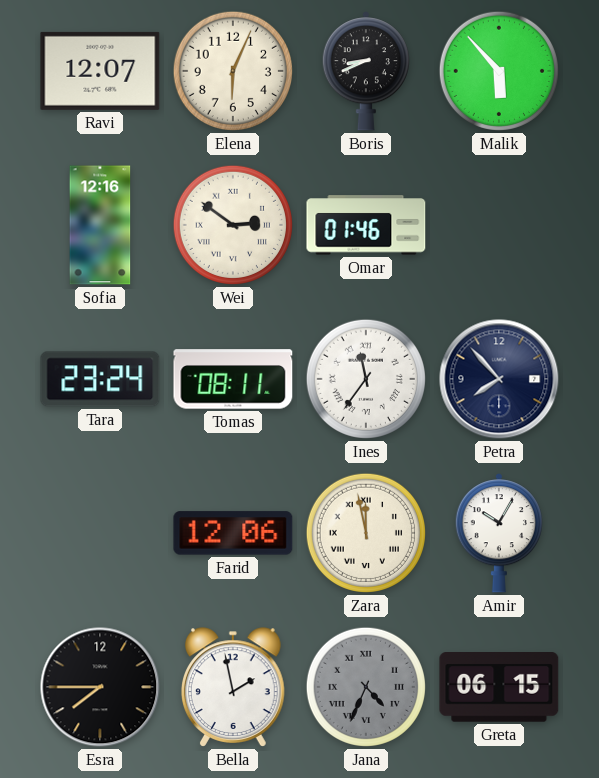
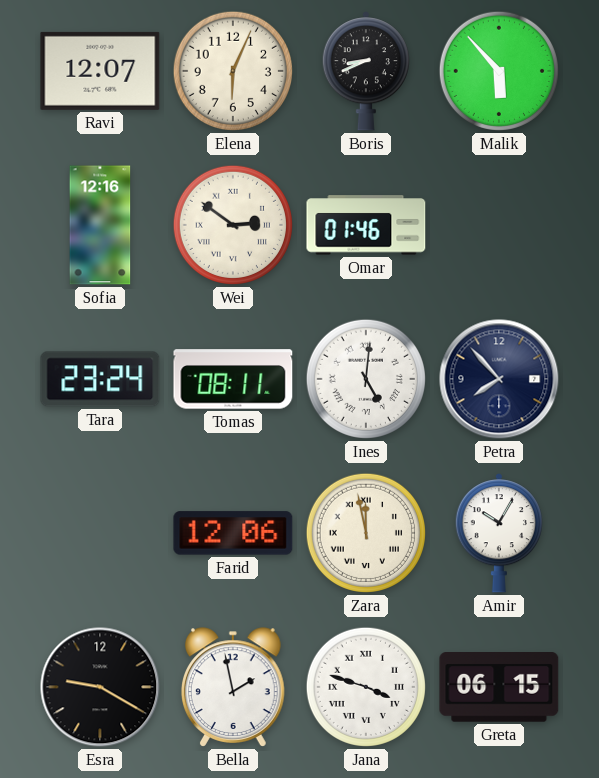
Ines: 11:36 -> 5:01 (366, 379)
Esra: 7:45 -> 9:20 (100, 687)
Jana: 4:34 -> 3:48 (366, 687)
Jana dial: grey -> white (366, 687)
